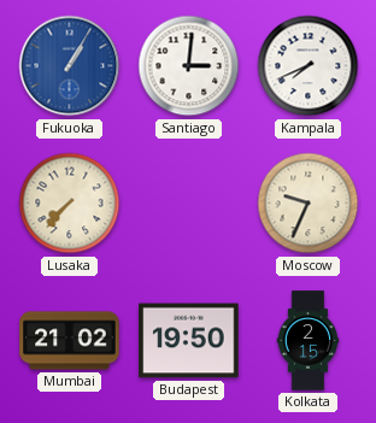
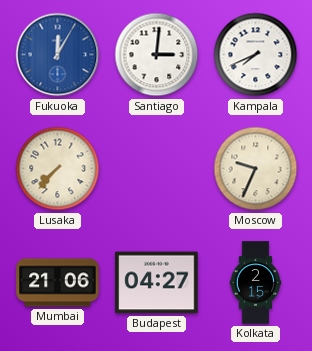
Fukuoka: 1:05 -> 12:05 (58, 55)
Mumbai: 21:02 -> 21:06 (58, 283)
Budapest: 19:50 -> 04:27 (157, 283)
